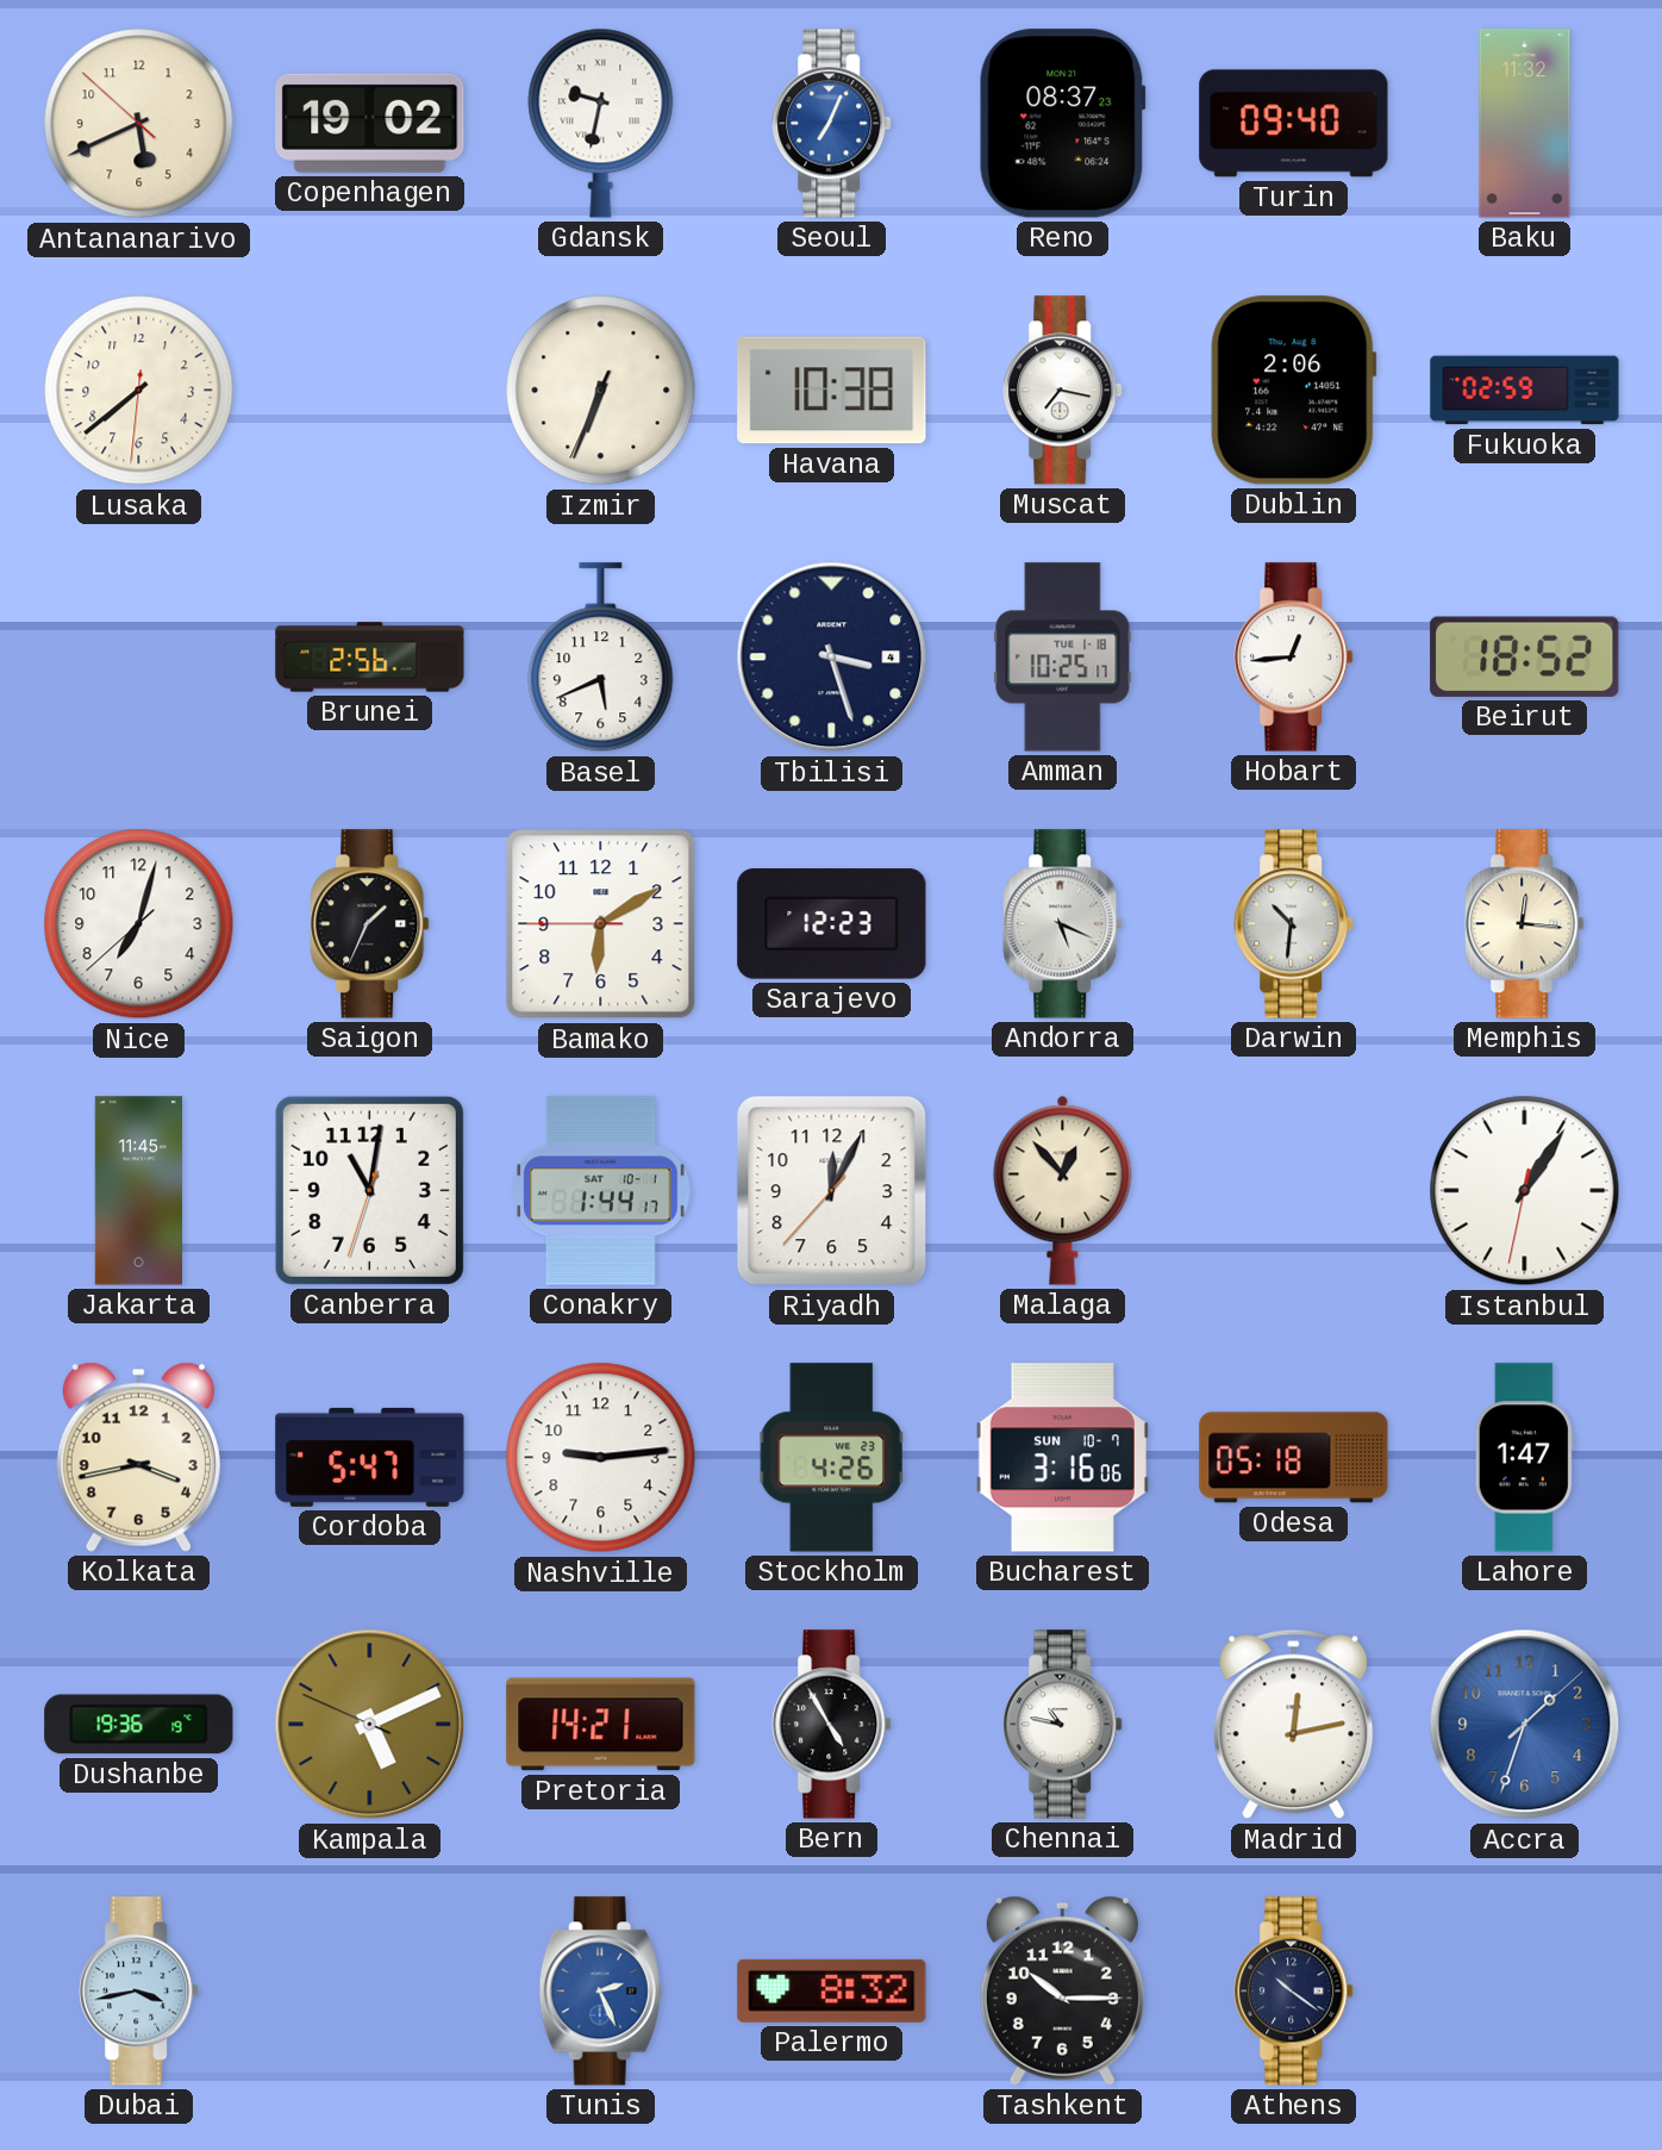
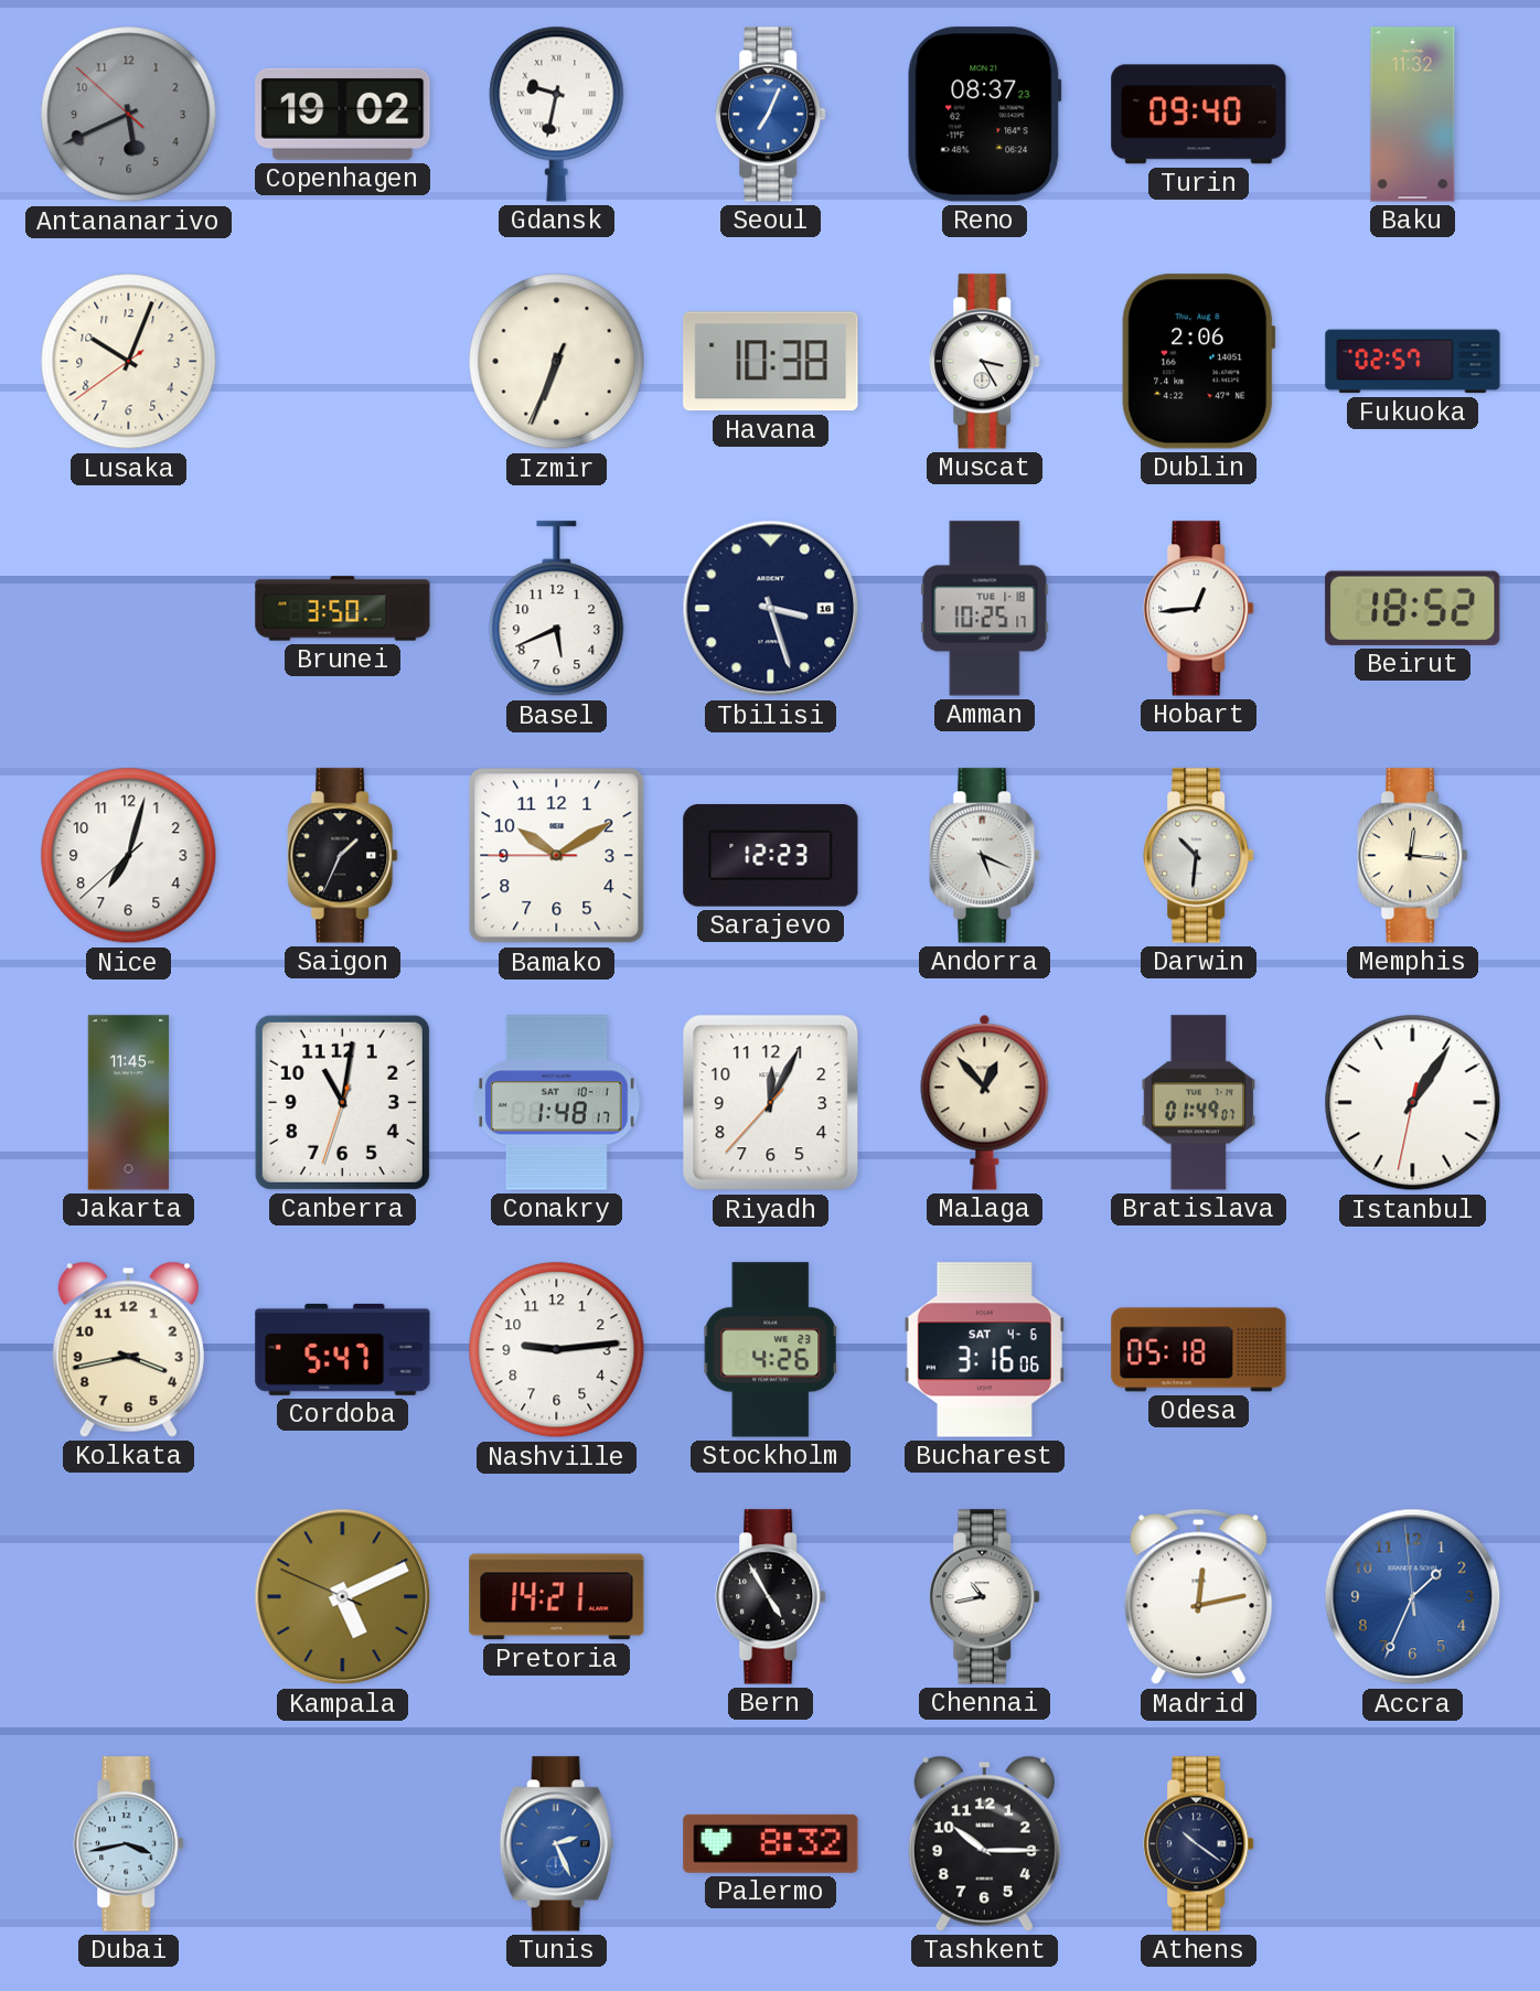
Antananarivo dial: cream -> grey (129, 115)
Lusaka: 7:38 -> 10:03 (129, 362)
Muscat: 7:17 -> 3:25 (985, 362)
Fukuoka: 02:59 -> 02:57 (1413, 362)
Brunei: 2:56 -> 3:50 (343, 609)
Tbilisi date: 4 -> 16 (771, 609)
Bamako: 6:09 -> 10:09 (557, 856)
Conakry: 1:44 -> 1:48 (557, 1103)
Bratislava: none -> 01:49 (1199, 1103)
Bucharest date: SUN 10-7 -> SAT 4-6 (984, 1350)
Lahore: 1:47 -> none (1524, 1458)
Dushanbe: 19:36 -> none (139, 1725)
Chennai: 10:47 -> 10:43 (985, 1597)
Accra: 1:33:08 -> 1:33:59 (1413, 1597)
